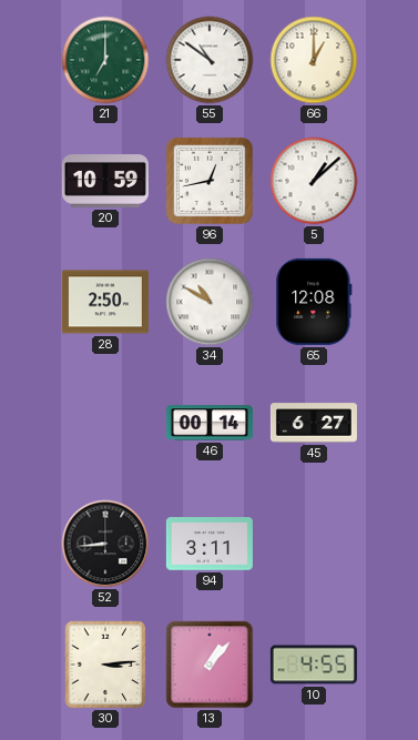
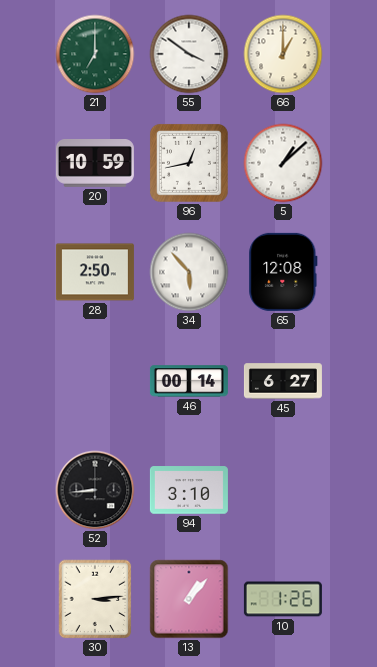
55: 10:51 -> 3:51 (189, 54)
34: 10:50 -> 5:53 (189, 272)
94: 3:11 -> 3:10 (189, 490)
10: 4:55 -> 1:26 (283, 599)
